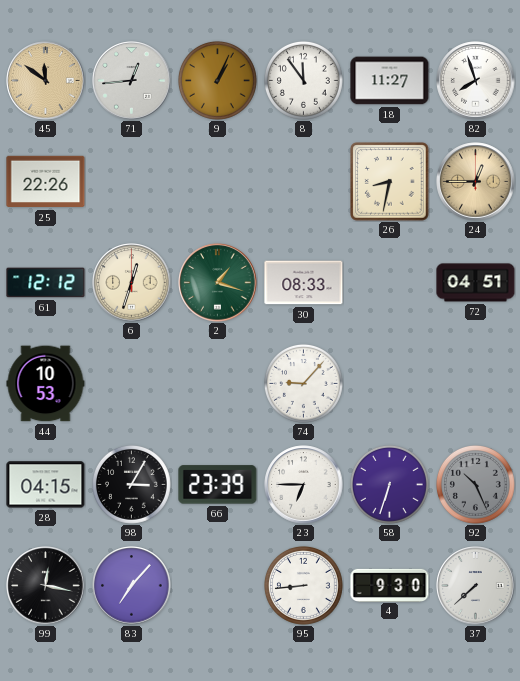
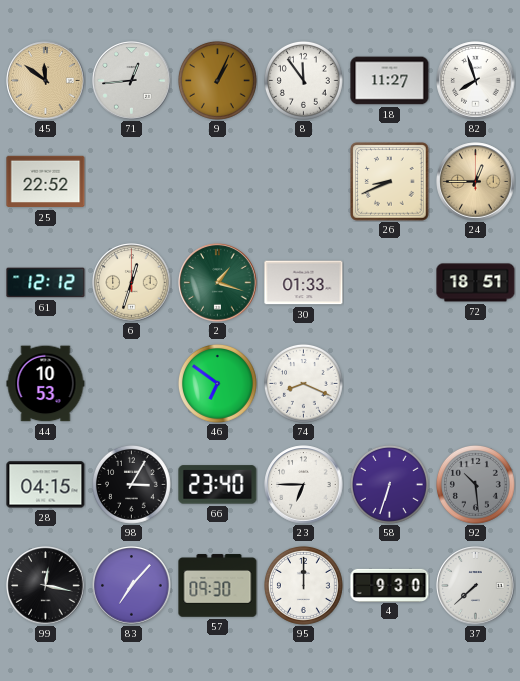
25: 22:26 -> 22:52 (46, 182)
26: 8:32 -> 8:41 (390, 182)
30: 08:33 -> 01:33 (304, 283)
72: 04:51 -> 18:51 (476, 283)
46: none -> 6:51 (217, 383)
74: 9:07 -> 8:19 (303, 383)
66: 23:39 -> 23:40 (218, 485)
92: 10:26 -> 10:29 (475, 484)
57: none -> 09:30 (218, 586)
95: 8:44 -> 12:00 (303, 585)
